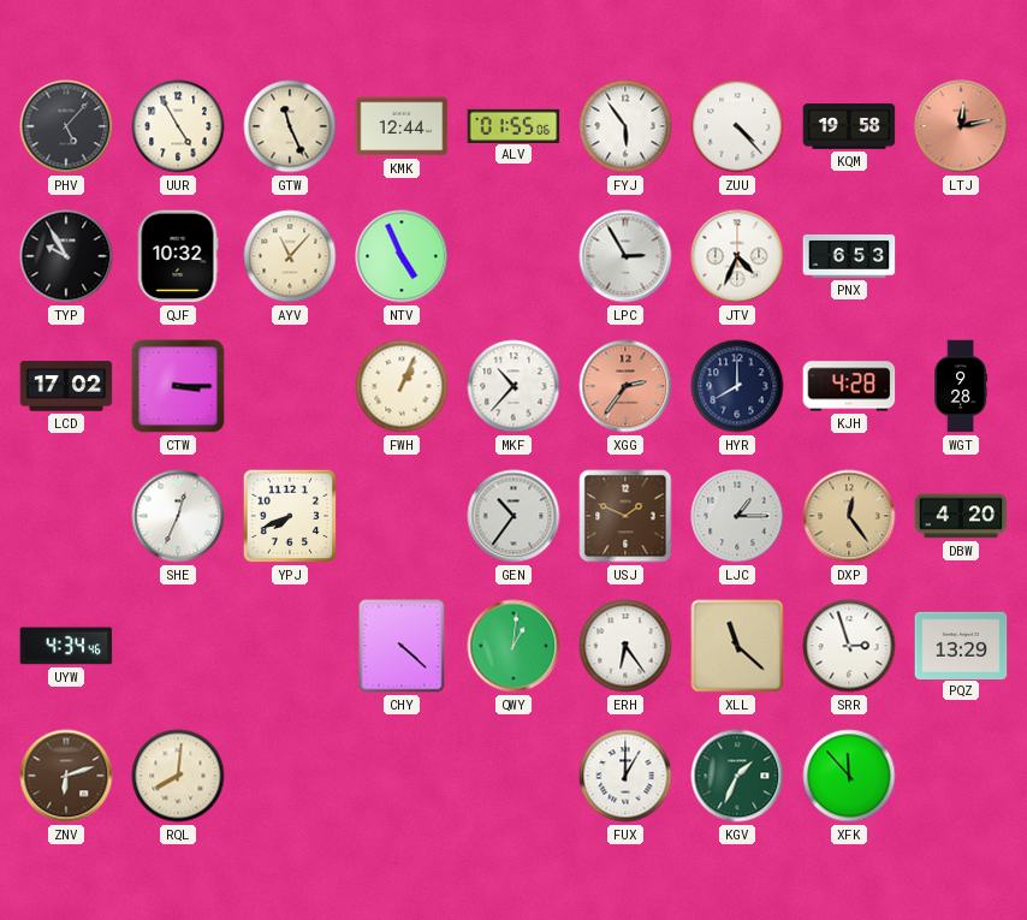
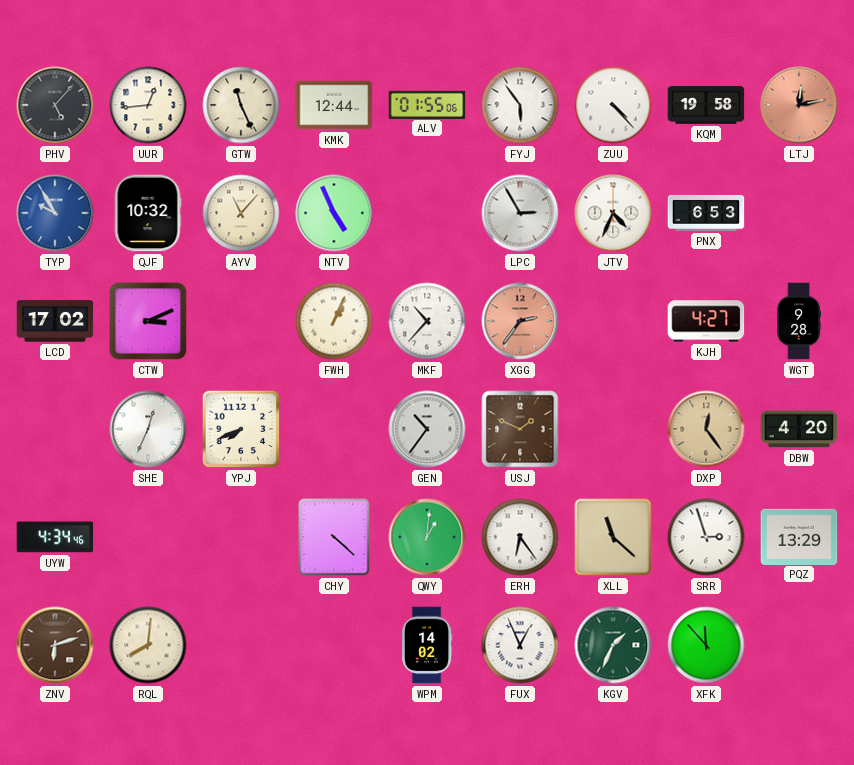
UUR: 4:55 -> 12:44 (148, 105)
TYP dial: black -> blue (55, 213)
CTW: 3:15 -> 3:11 (148, 321)
HYR: 8:00 -> none (737, 386)
KJH: 4:28 -> 4:27 (706, 321)
LJC: 1:15 -> none (737, 516)
WPM: none -> 14:02 (427, 645)
FUX: 1:00 -> 12:56 (520, 645)
